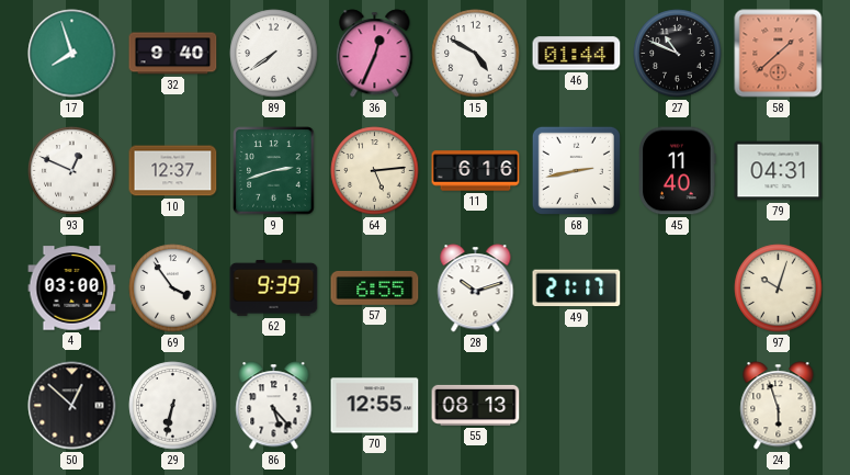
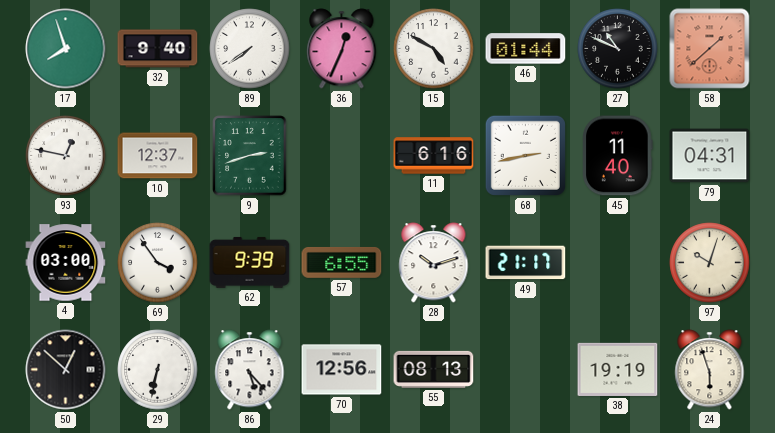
93: 12:49 -> 12:47 (66, 156)
64: 5:14 -> none (375, 171)
70: 12:55 -> 12:56 (342, 370)
38: none -> 19:19 (618, 369)
